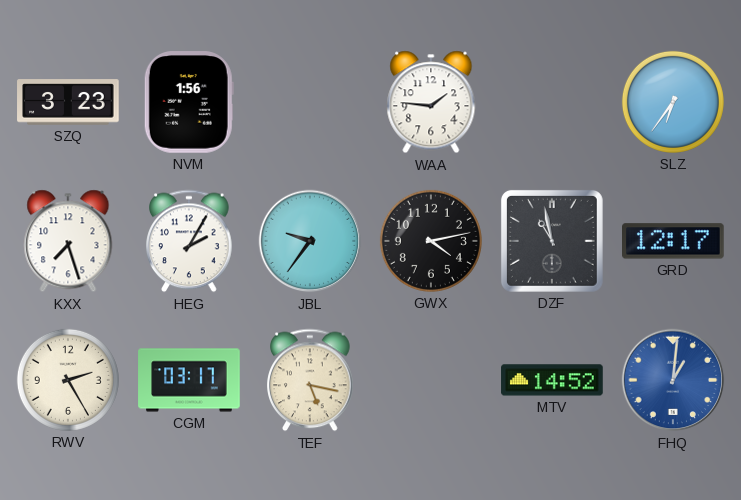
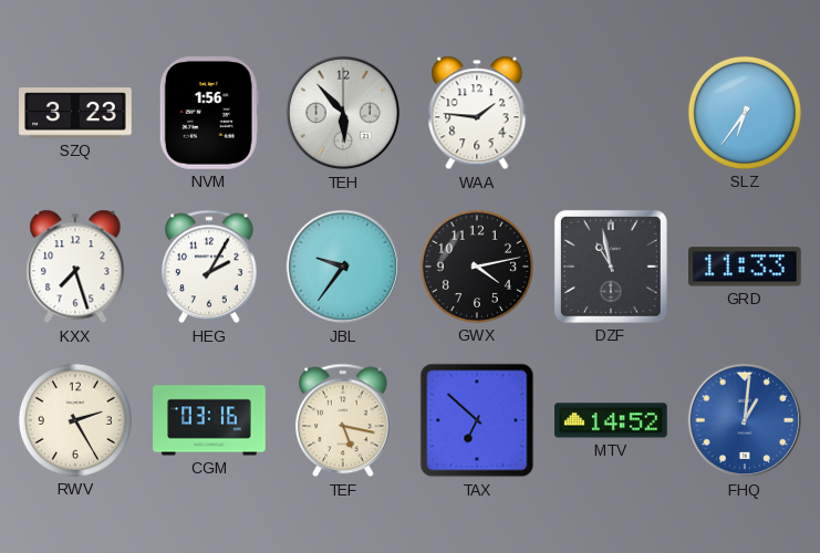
TEH: none -> 5:53 (343, 113)
GRD: 12:17 -> 11:33 (746, 267)
CGM: 03:17 -> 03:16 (209, 420)
TAX: none -> 6:52 (477, 420)
